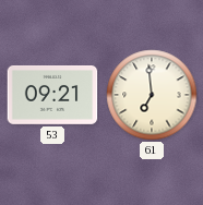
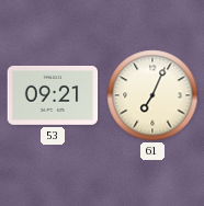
61: 6:59 -> 7:04 (152, 95)
